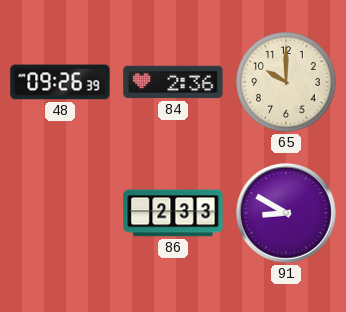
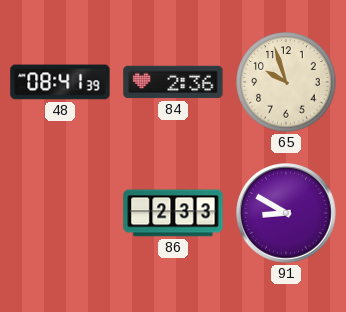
48: 09:26 -> 08:41 (60, 82)
65: 10:00 -> 9:57 (286, 82)
